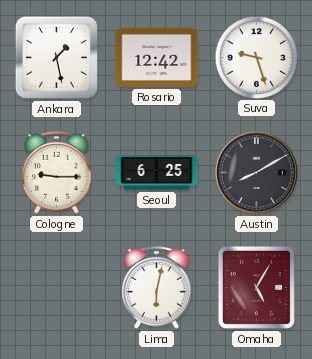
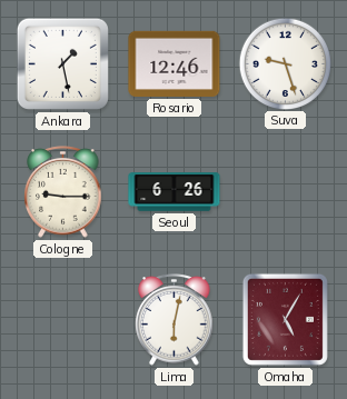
Rosario: 12:42 -> 12:46 (175, 63)
Seoul: 6:25 -> 6:26 (175, 192)
Austin: 8:10 -> none (256, 172)
